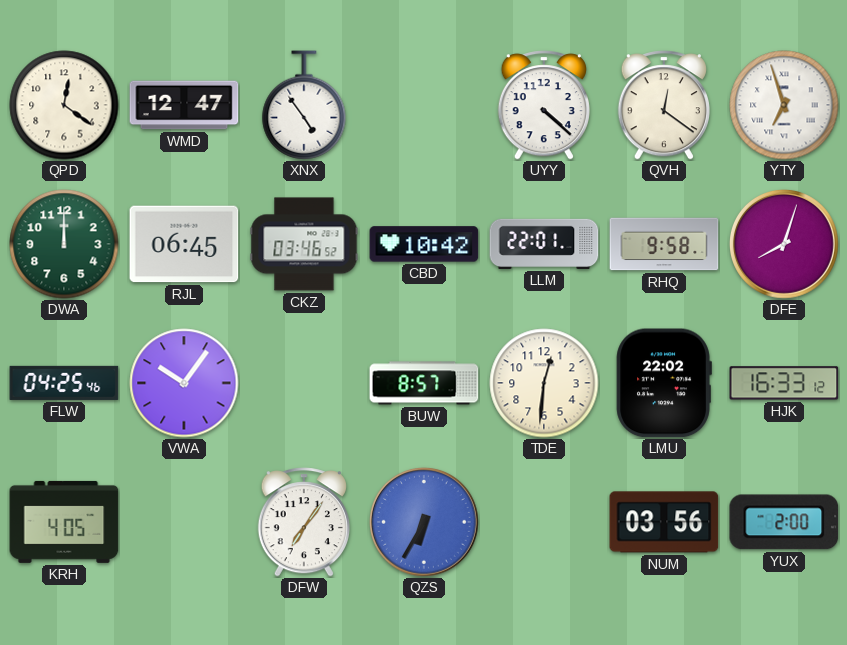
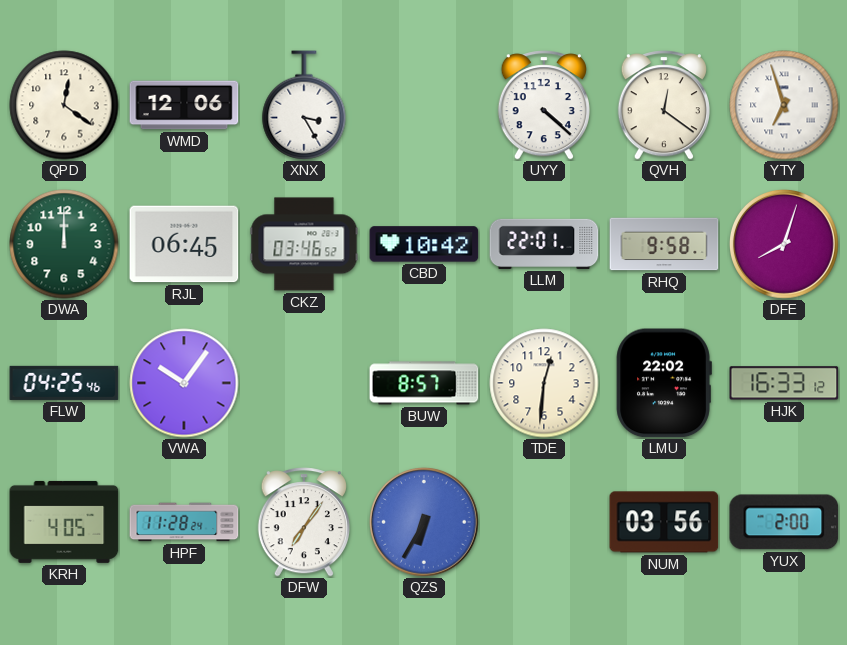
WMD: 12:47 -> 12:06 (184, 105)
XNX: 4:54 -> 3:25 (304, 105)
HPF: none -> 11:28 (184, 522)
